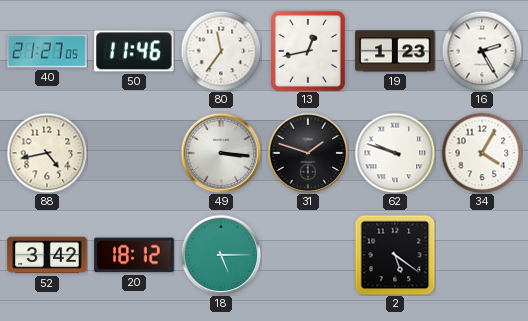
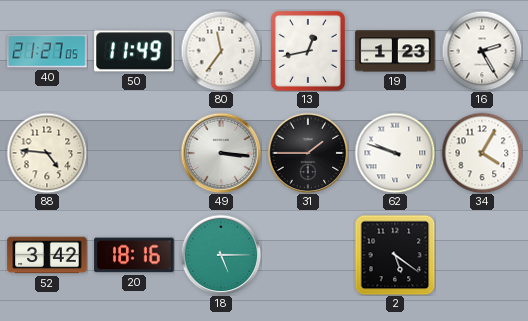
50: 11:46 -> 11:49 (134, 51)
88: 4:43 -> 4:46 (47, 153)
31: 1:48 -> 1:45 (308, 153)
20: 18:12 -> 18:16 (134, 255)
